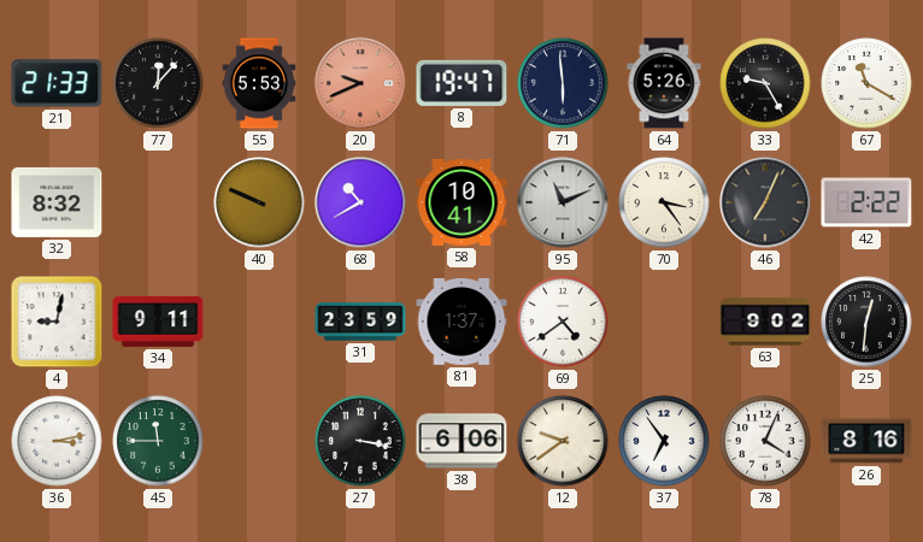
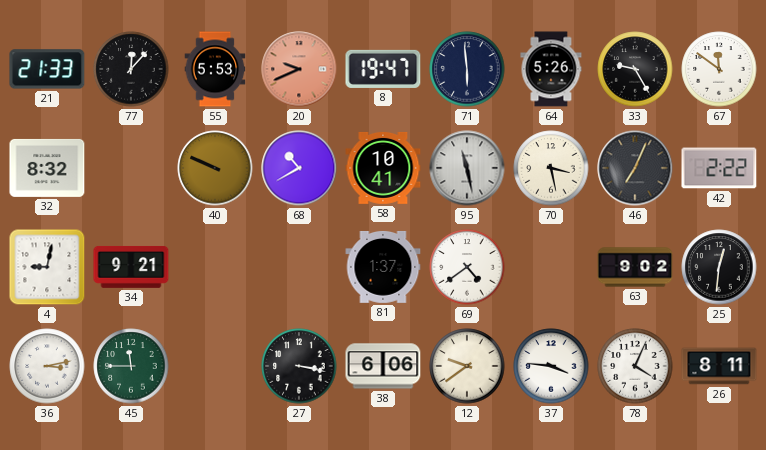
67: 11:20 -> 11:51 (719, 69)
95: 11:11 -> 11:28 (467, 168)
70: 3:24 -> 3:28 (551, 168)
34: 9:11 -> 9:21 (131, 267)
31: 23:59 -> none (360, 322)
37: 6:54 -> 3:46 (551, 366)
26: 8:16 -> 8:11 (719, 366)
